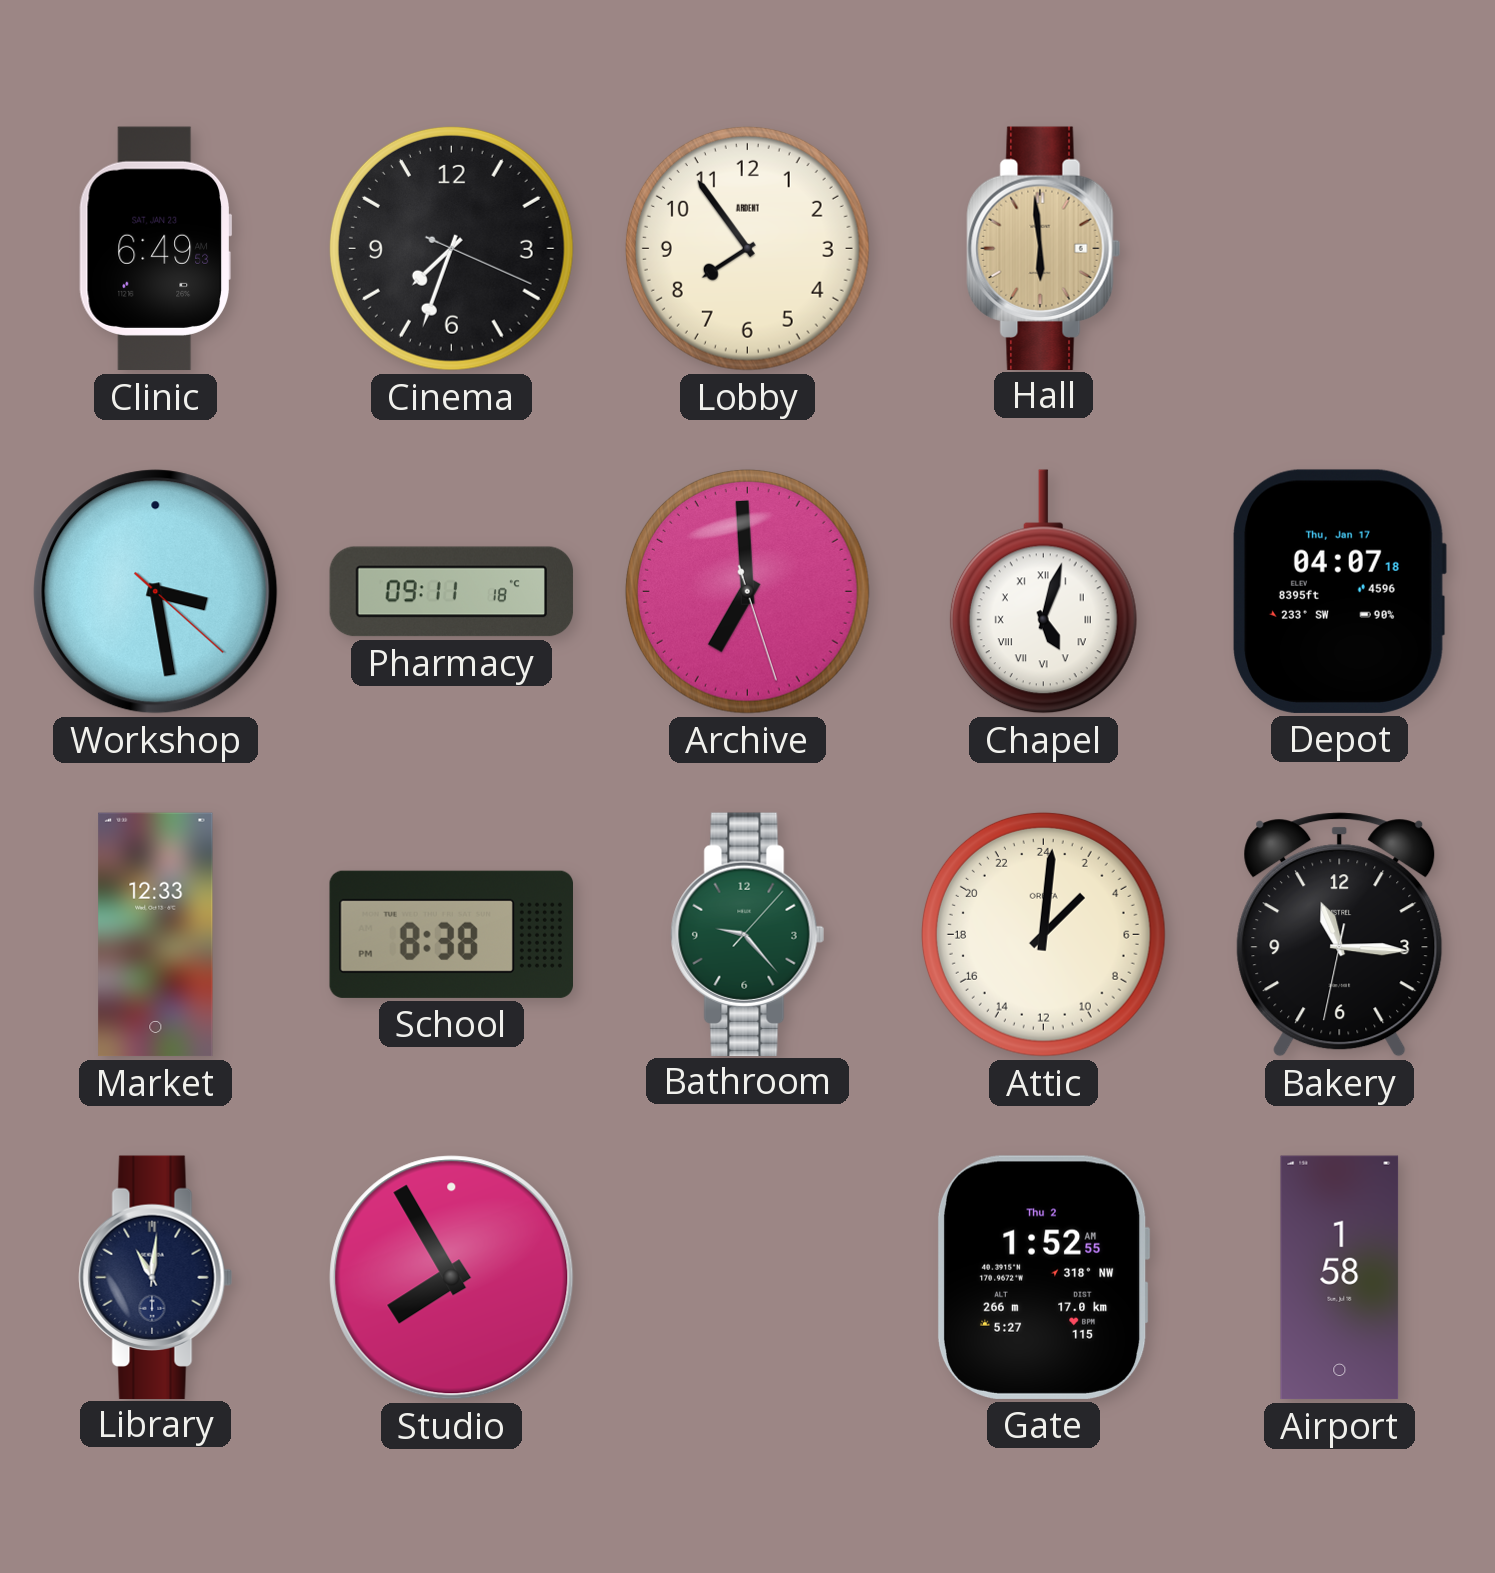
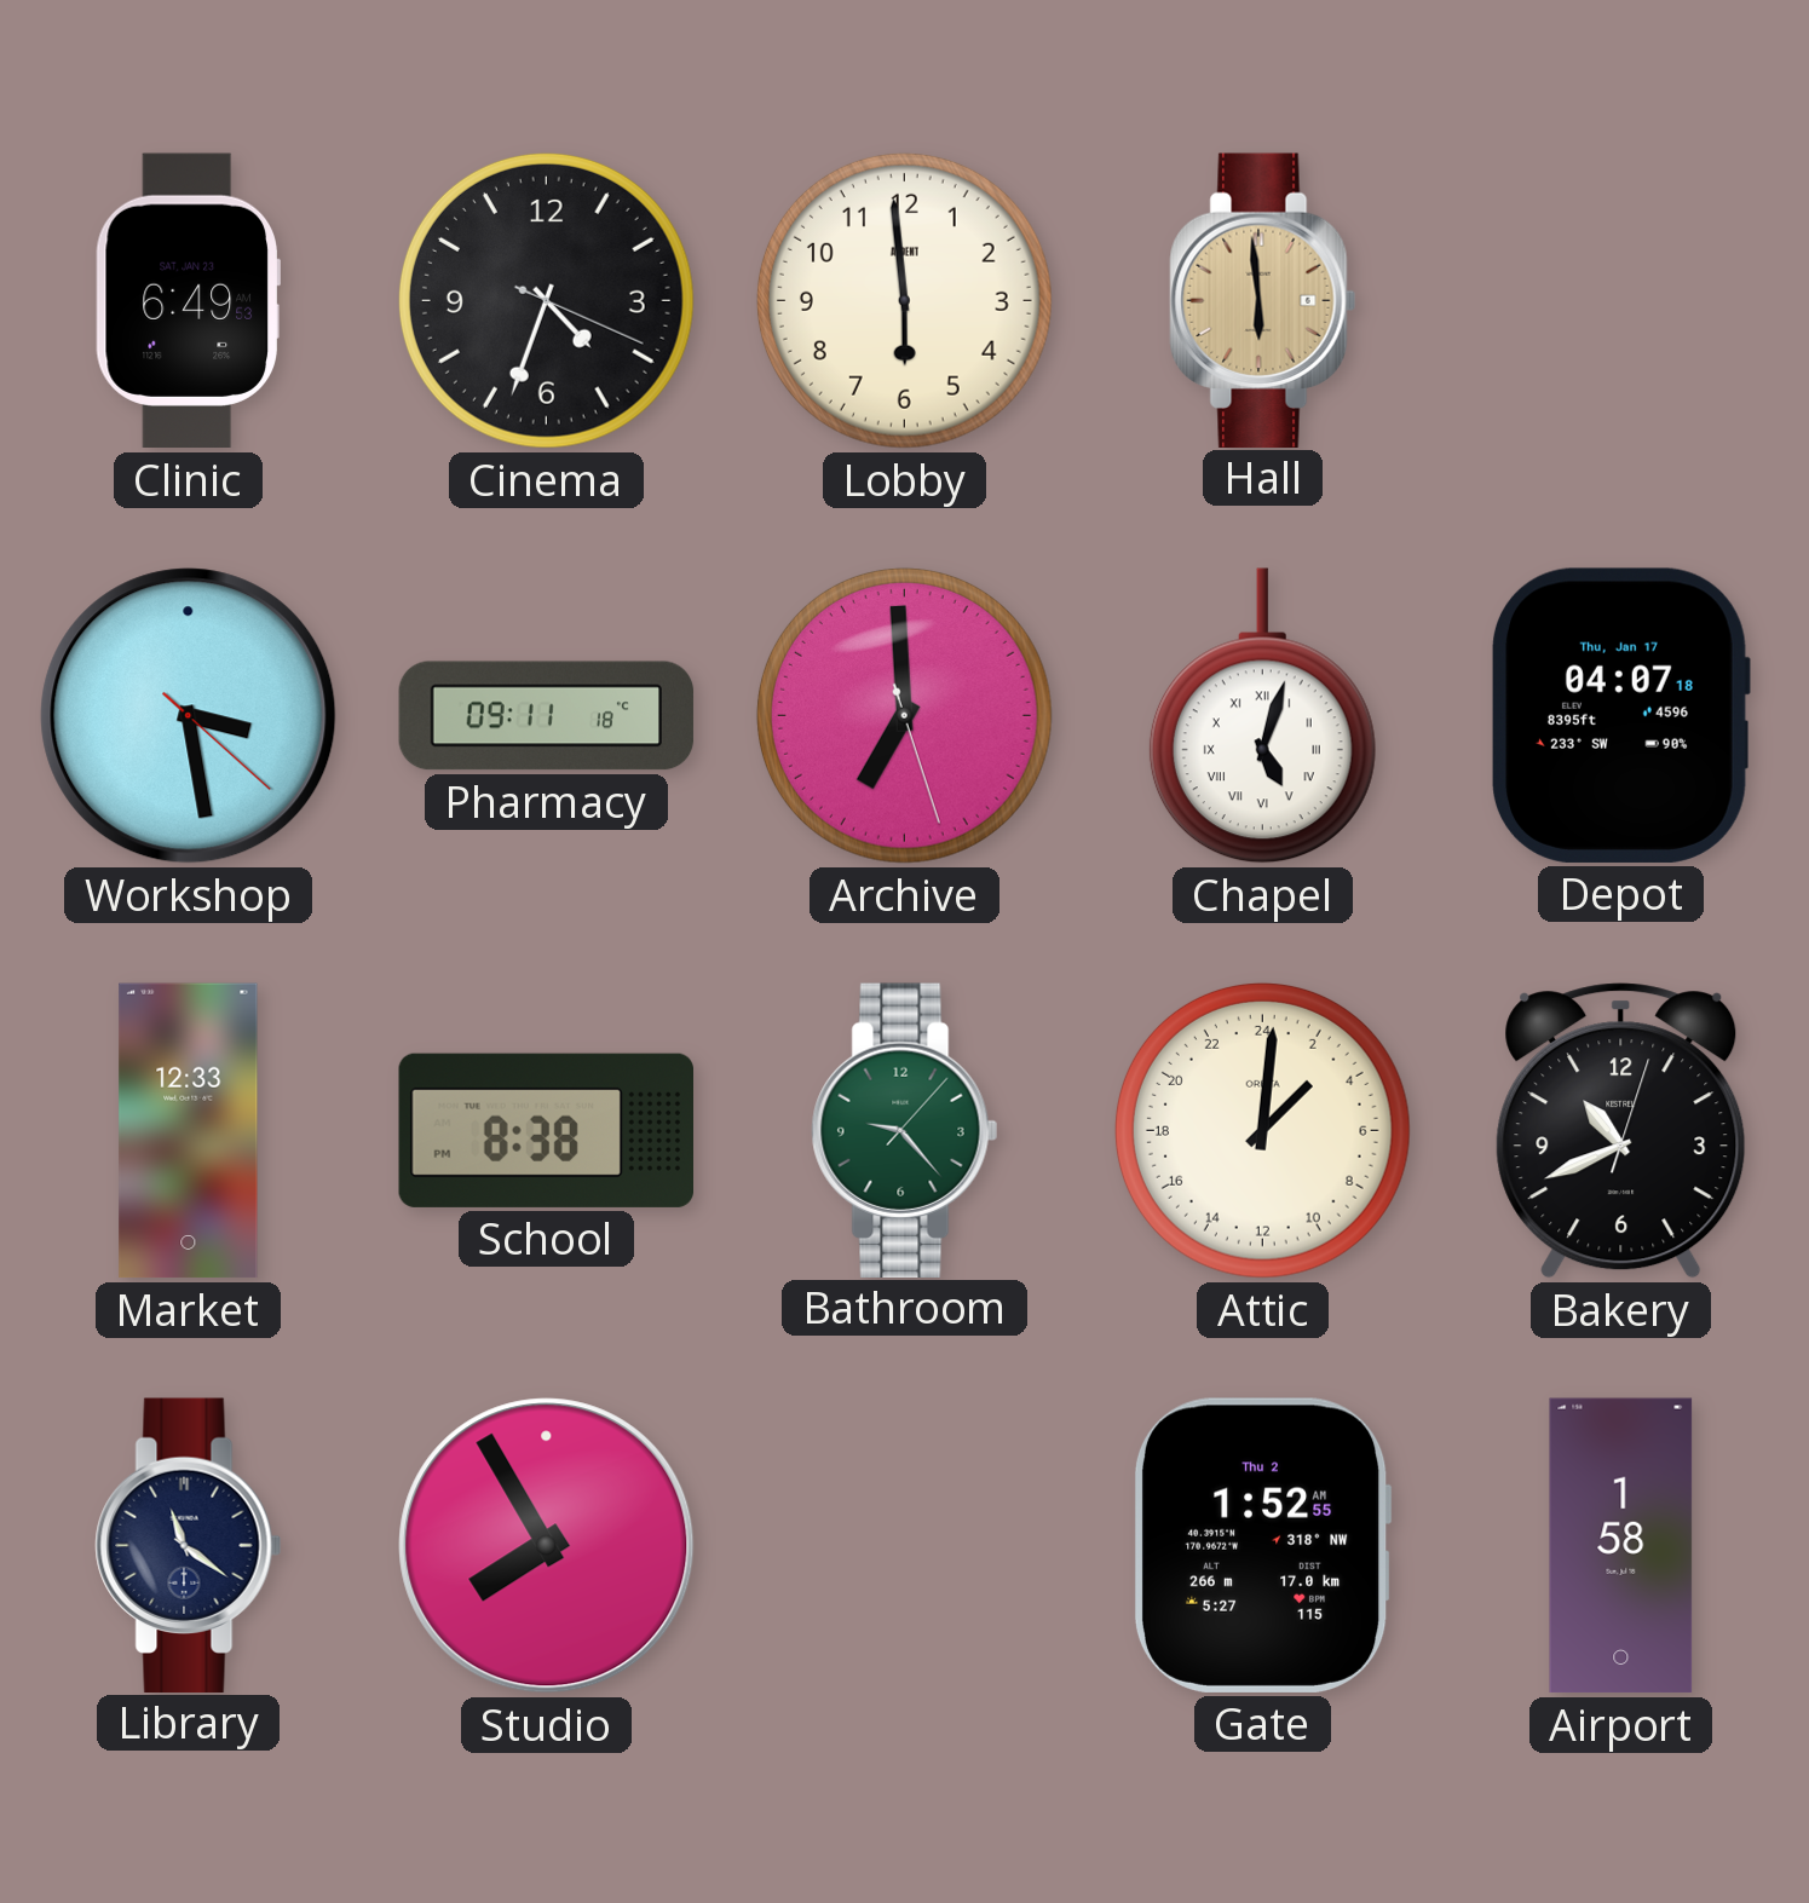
Cinema: 7:33 -> 4:33 (546, 300)
Lobby: 7:54 -> 5:59 (904, 300)
Bakery: 11:15 -> 10:41 (1621, 1131)
Library: 11:01 -> 11:21 (189, 1545)
